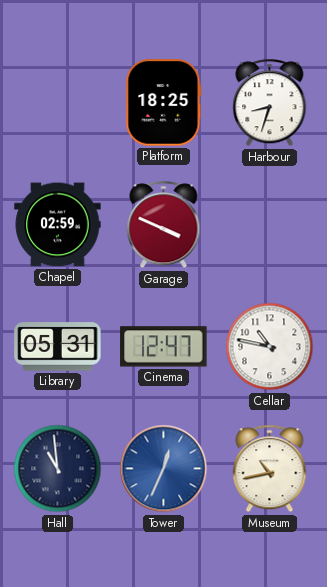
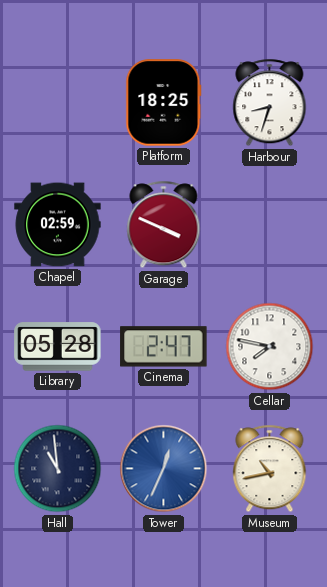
Library: 05:31 -> 05:28 (58, 347)
Cinema: 12:47 -> 2:47 (164, 347)
Cellar: 10:47 -> 7:47 (270, 347)
